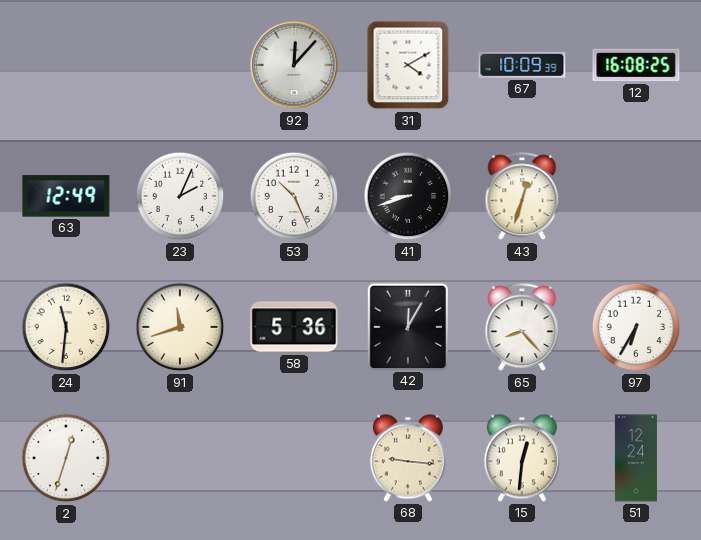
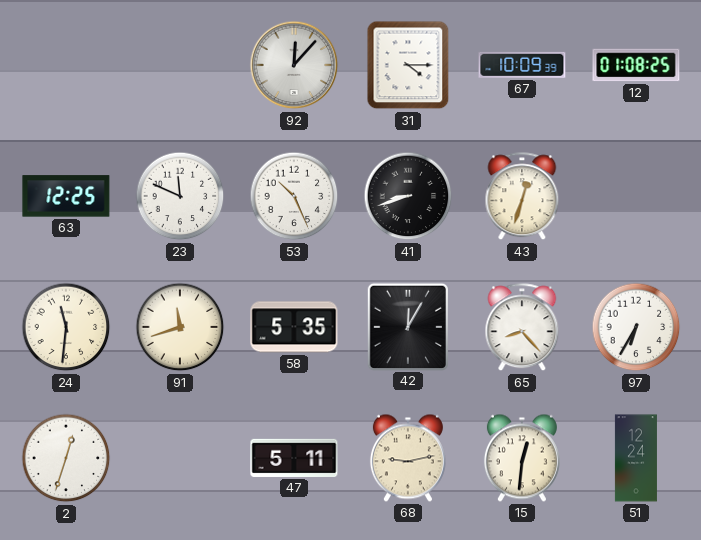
31: 4:10 -> 4:15 (408, 65)
12: 16:08 -> 01:08 (636, 65)
63: 12:49 -> 12:25 (66, 196)
23: 2:04 -> 11:49 (180, 196)
58: 5:36 -> 5:35 (294, 327)
47: none -> 5:11 (294, 458)
68: 9:16 -> 9:13 (408, 458)
